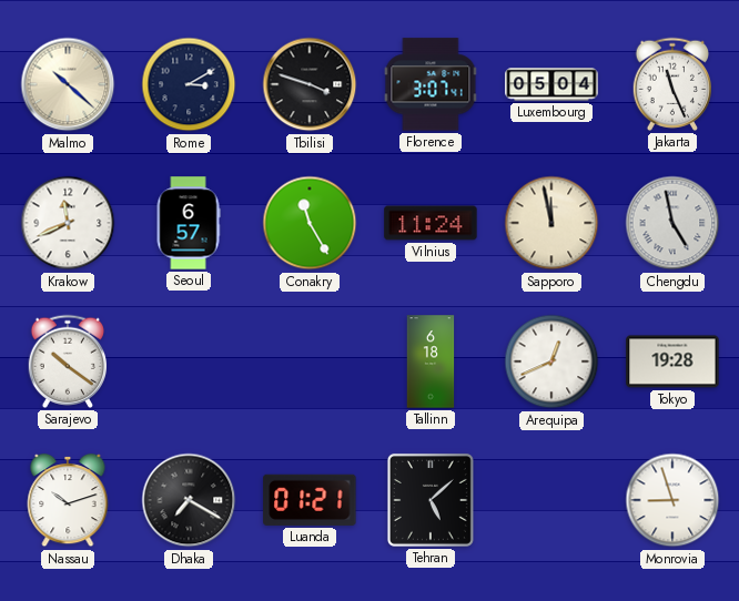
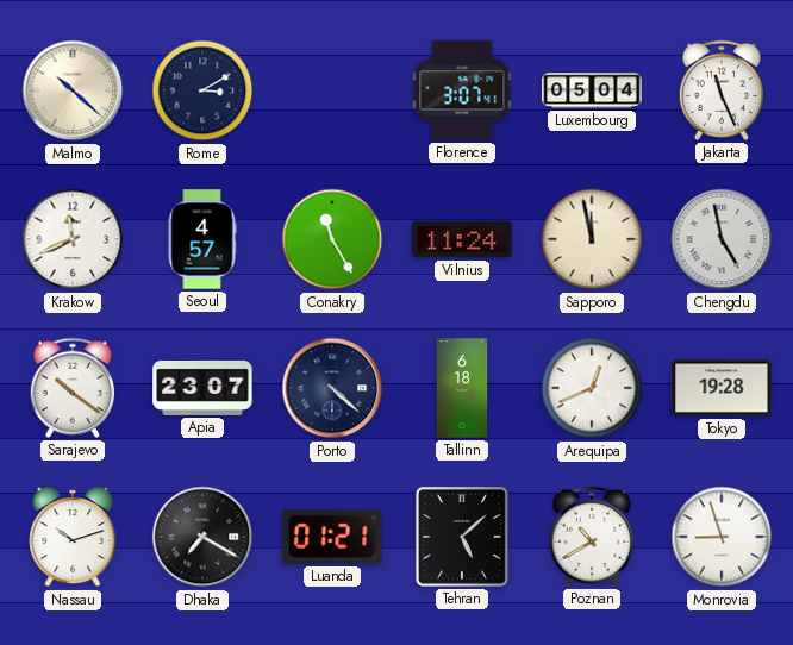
Tbilisi: 3:48 -> none (310, 84)
Seoul: 6:57 -> 4:57 (202, 239)
Apia: none -> 23:07 (202, 388)
Porto: none -> 4:22 (332, 388)
Poznan: none -> 10:40 (592, 537)
